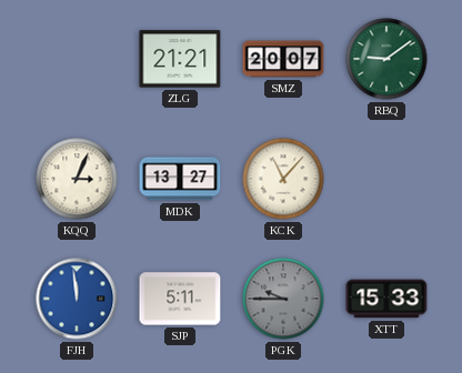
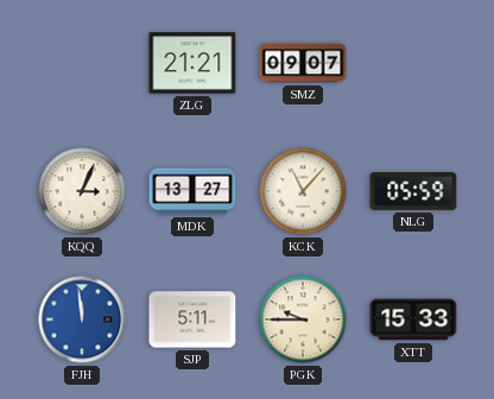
SMZ: 20:07 -> 09:07 (303, 63)
RBQ: 9:09 -> none (386, 59)
NLG: none -> 05:59 (413, 192)
PGK dial: grey -> cream (303, 319)
